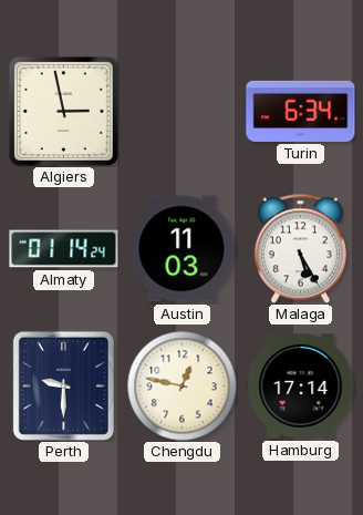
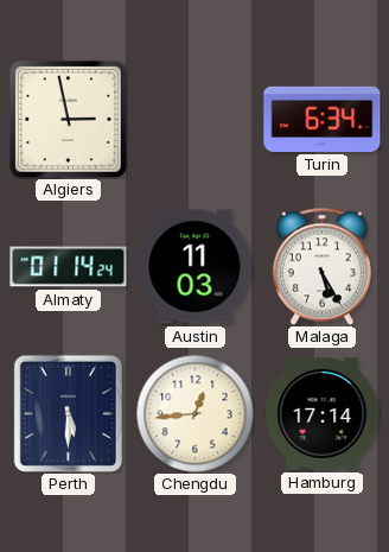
Perth: 9:30 -> 5:30 (68, 413)
Chengdu: 12:47 -> 12:44 (196, 414)
